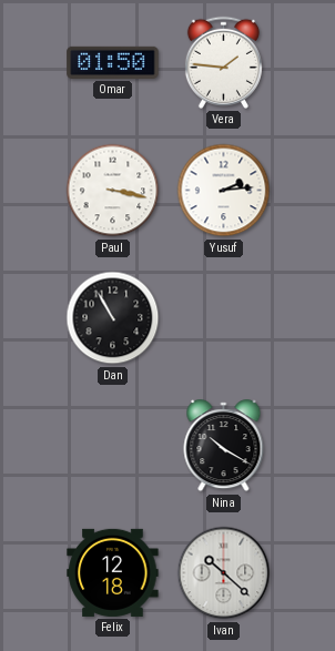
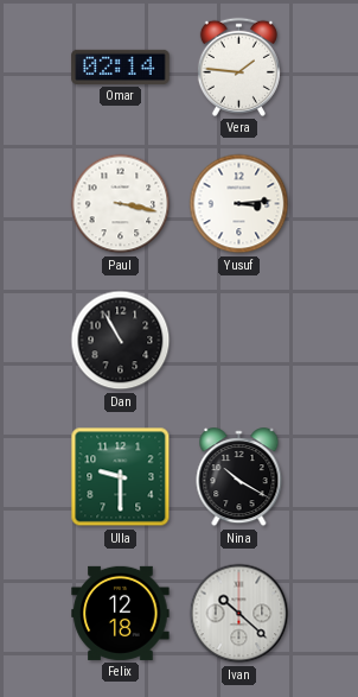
Omar: 01:50 -> 02:14 (121, 66)
Yusuf: 2:14 -> 3:14 (239, 204)
Ulla: none -> 9:30 (121, 477)
